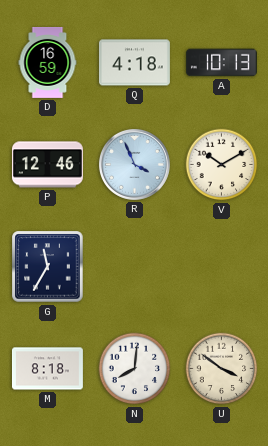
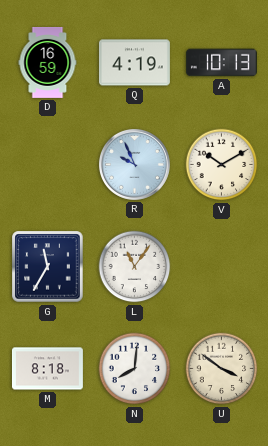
Q: 4:18 -> 4:19 (134, 63)
P: 12:46 -> none (47, 165)
R: 3:56 -> 9:56 (134, 164)
L: none -> 11:06 (135, 267)
